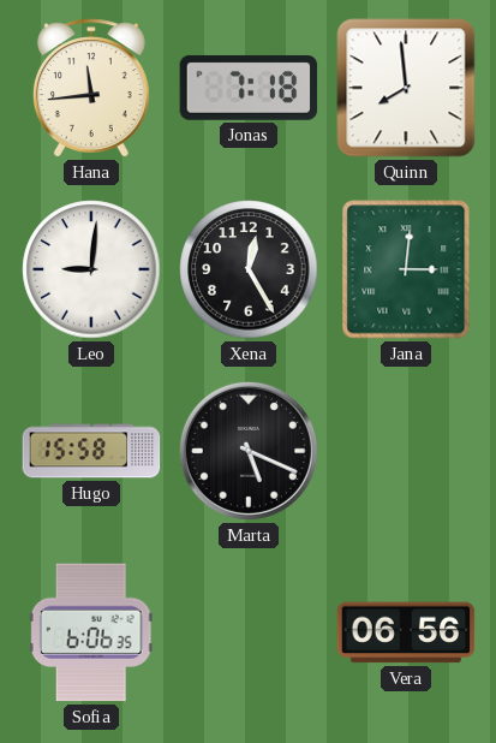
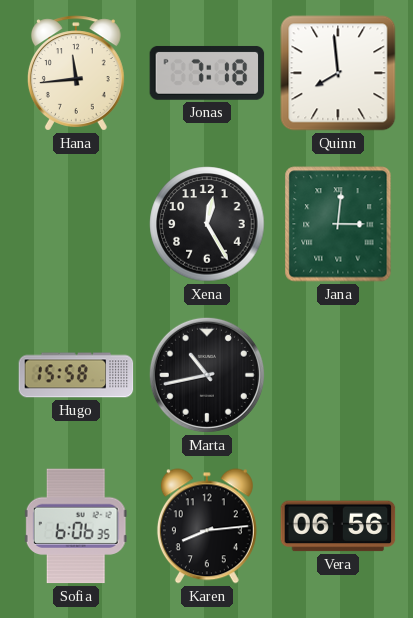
Leo: 9:01 -> none (91, 269)
Marta: 5:19 -> 10:43 (207, 375)
Karen: none -> 8:14 (207, 526)
